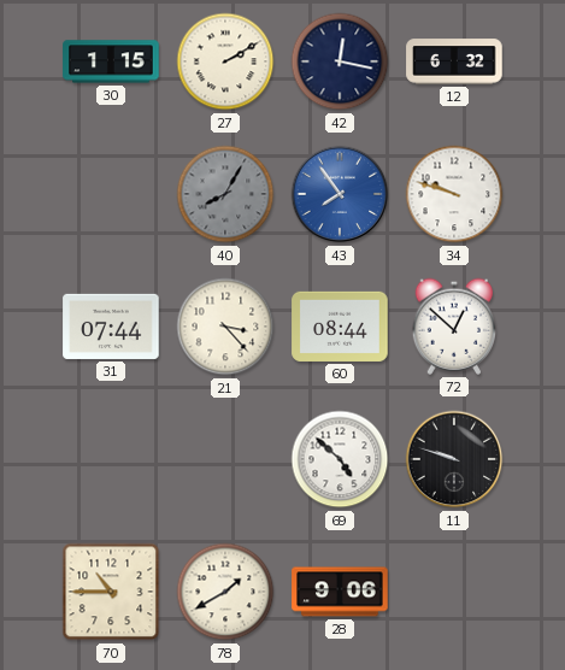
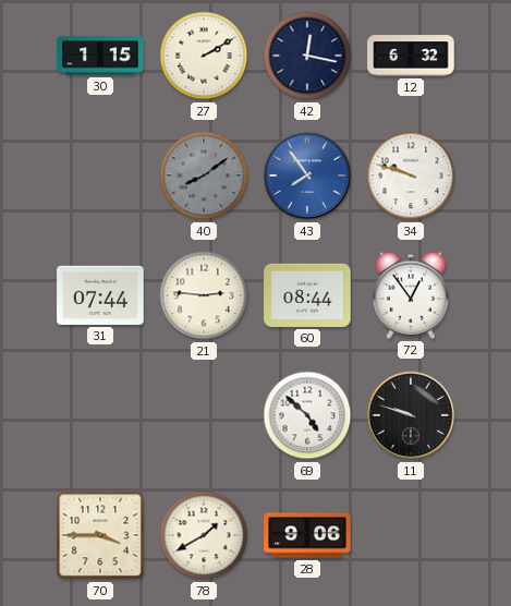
40: 8:05 -> 8:09 (204, 175)
21: 3:23 -> 2:46 (204, 295)
72: 12:52 -> 12:54 (411, 295)
70: 10:45 -> 3:45 (100, 535)
